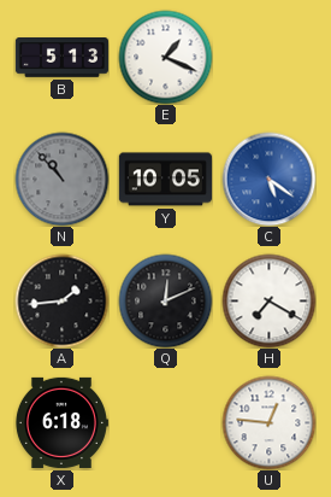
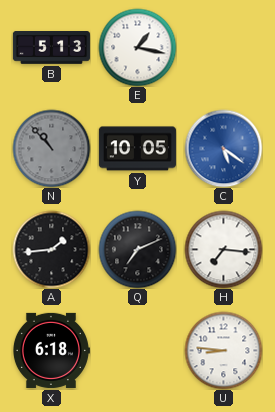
E: 1:19 -> 1:17 (137, 47)
Q: 12:11 -> 7:11 (137, 249)
H: 7:20 -> 7:16 (223, 249)
U: 12:46 -> 8:46 (223, 350)
